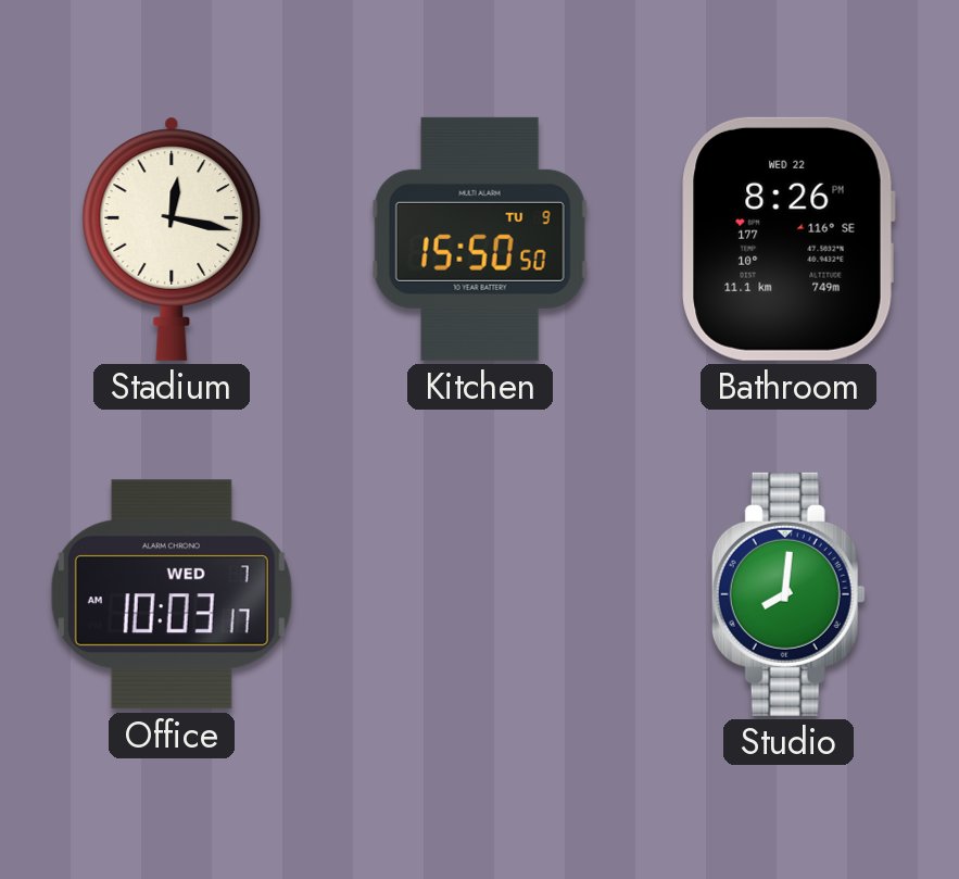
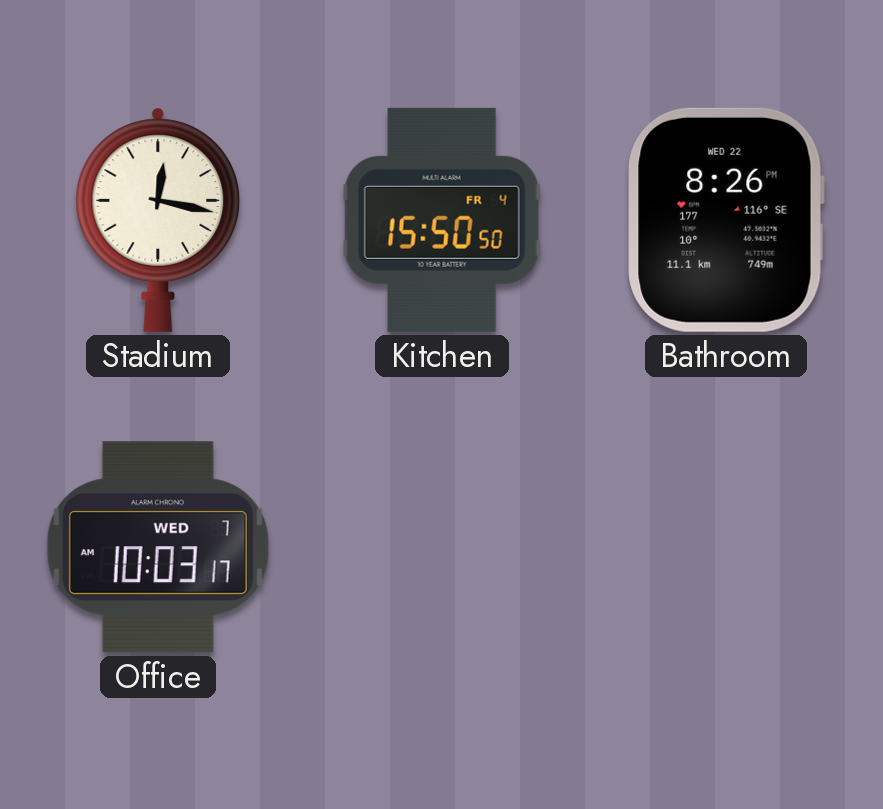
Kitchen date: TU 9 -> FR 4 (442, 220)
Studio: 8:01 -> none (788, 594)
